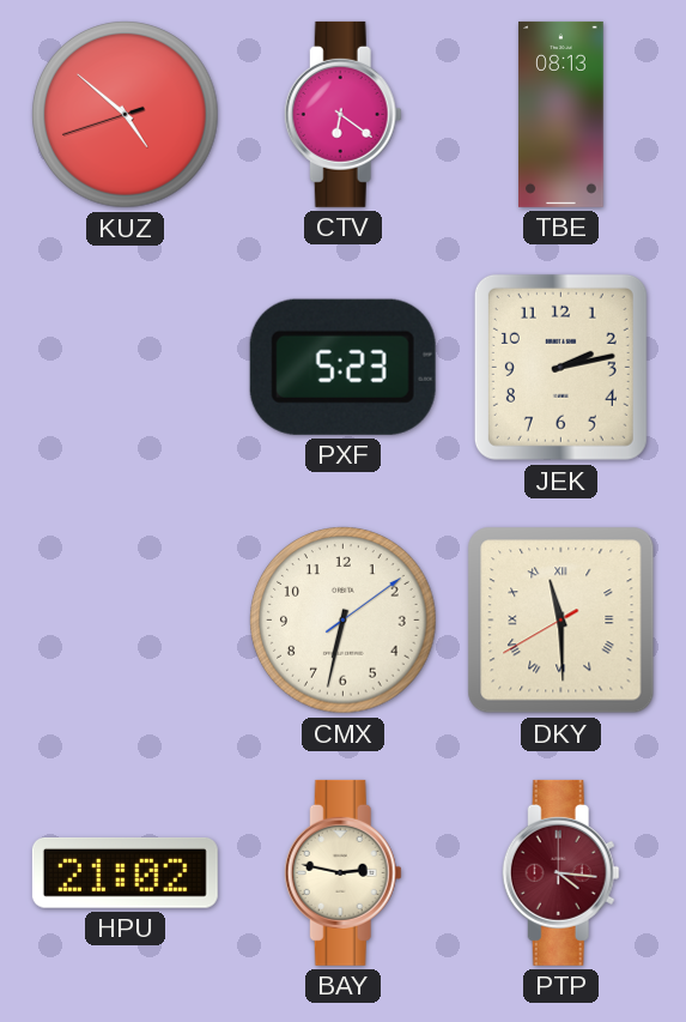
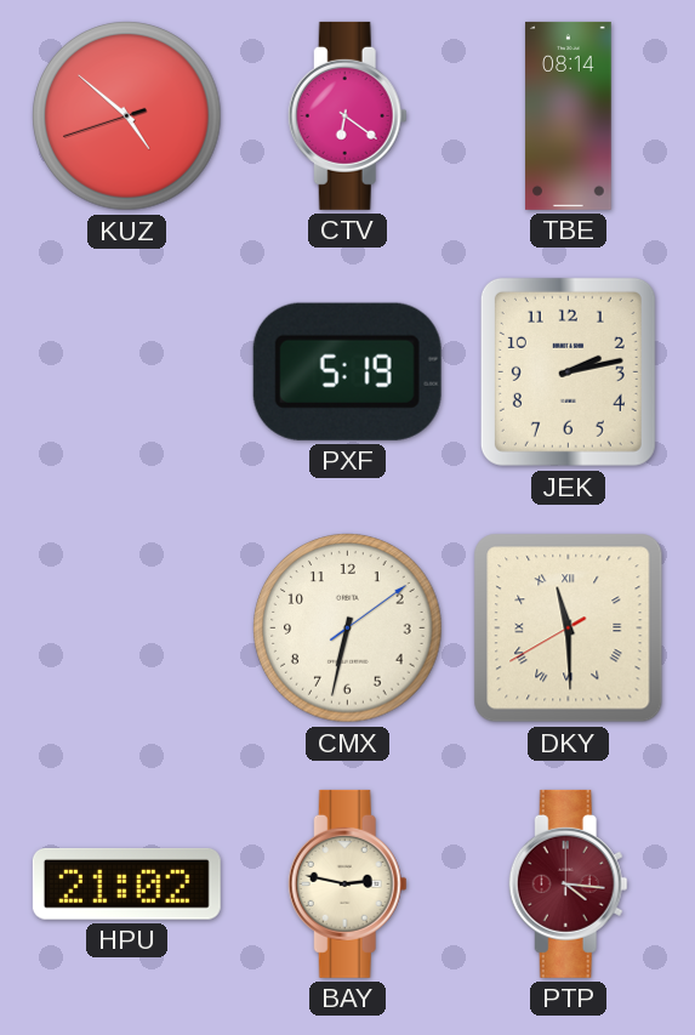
TBE: 08:13 -> 08:14 (569, 115)
PXF: 5:23 -> 5:19 (347, 371)
